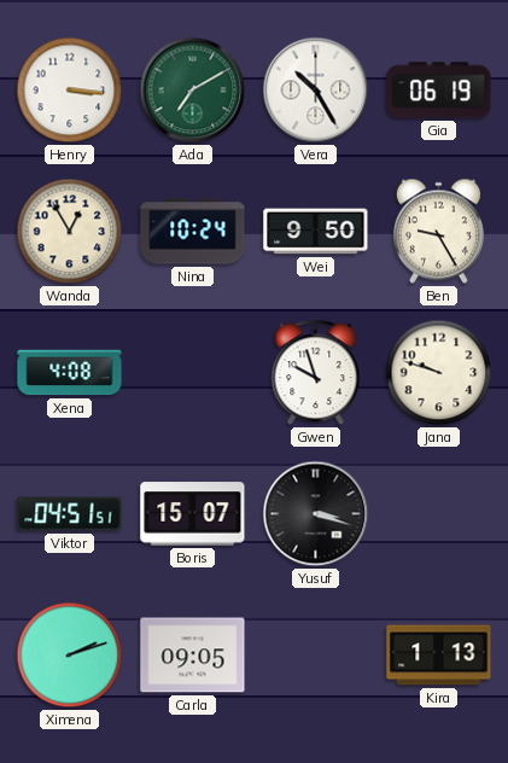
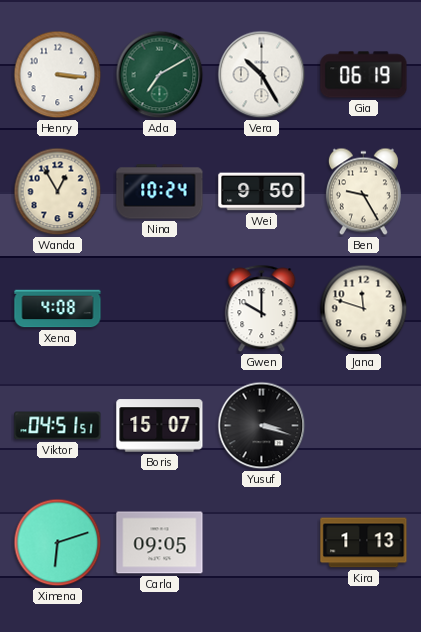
Gwen: 9:57 -> 10:00 (262, 309)
Jana: 9:48 -> 11:48 (364, 309)
Ximena: 2:12 -> 6:12 (58, 543)
